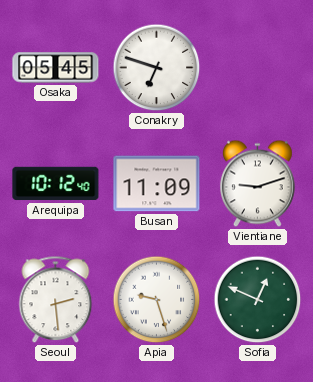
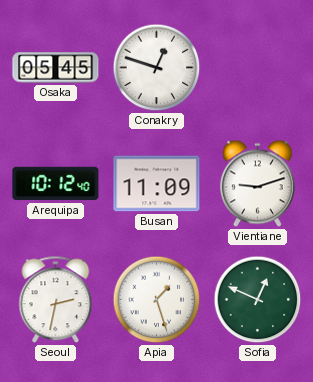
Conakry: 6:48 -> 12:48 (157, 68)
Seoul: 2:29 -> 2:32 (56, 300)
Apia: 9:27 -> 1:27 (157, 300)
